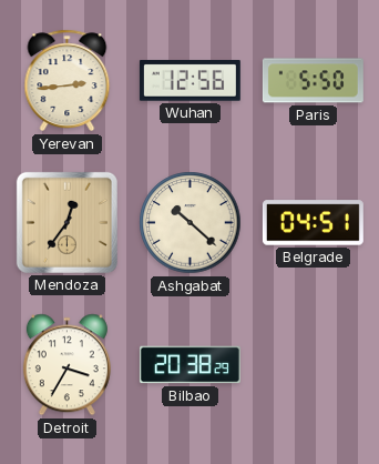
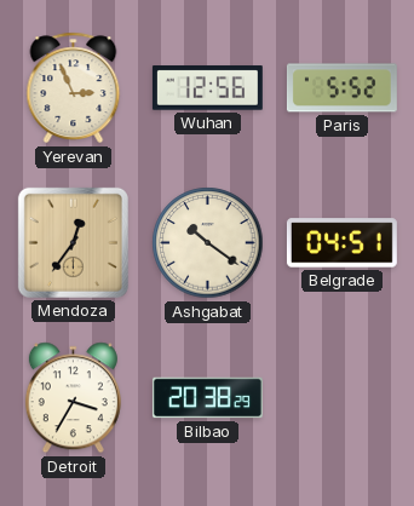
Yerevan: 2:44 -> 2:56 (74, 88)
Paris: 5:50 -> 5:52 (341, 88)
Ashgabat: 10:22 -> 10:21 (208, 243)
